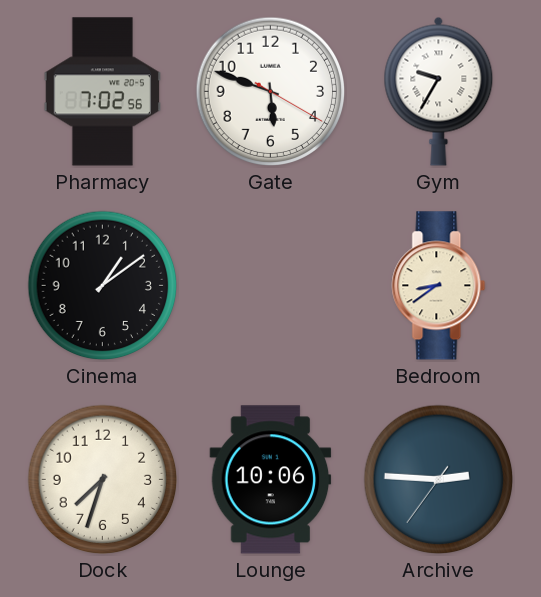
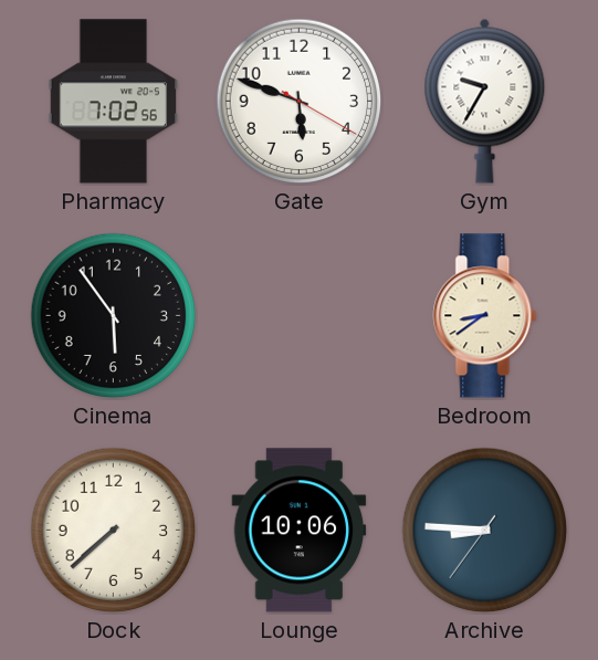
Cinema: 1:09 -> 5:54 (114, 316)
Dock: 7:33 -> 7:38 (114, 531)
Archive: 2:45 -> 8:45 (485, 531)
